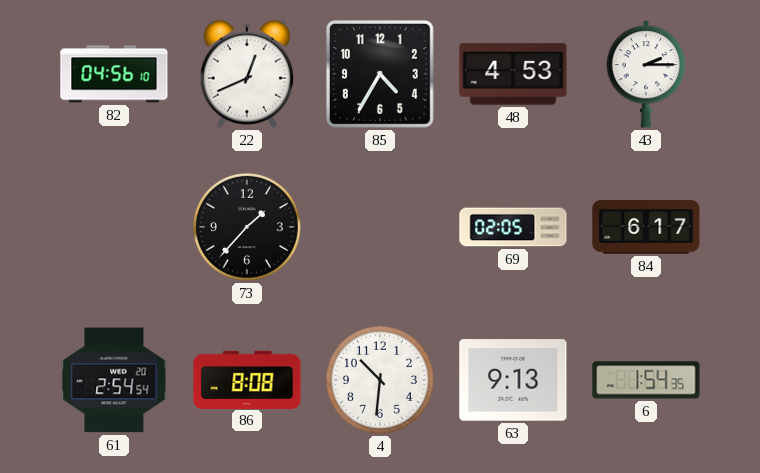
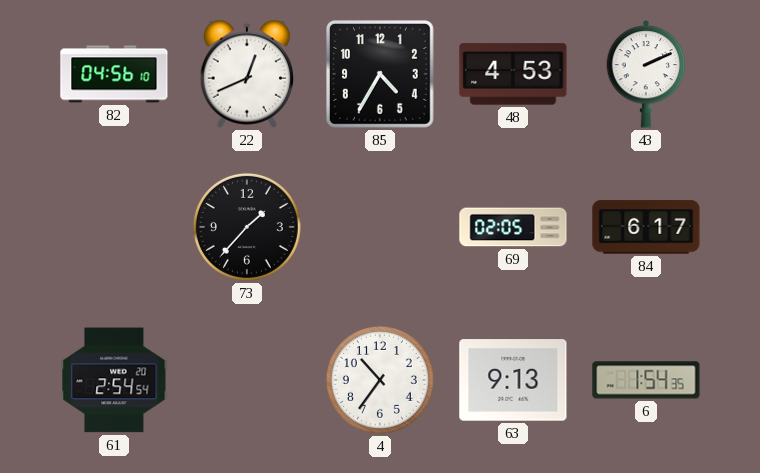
43: 2:15 -> 2:11 (646, 75)
86: 8:08 -> none (247, 379)
4: 10:31 -> 10:36 (380, 380)
